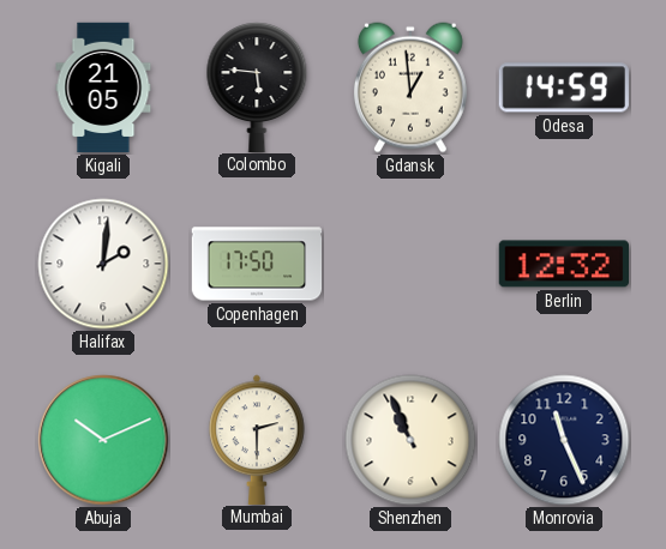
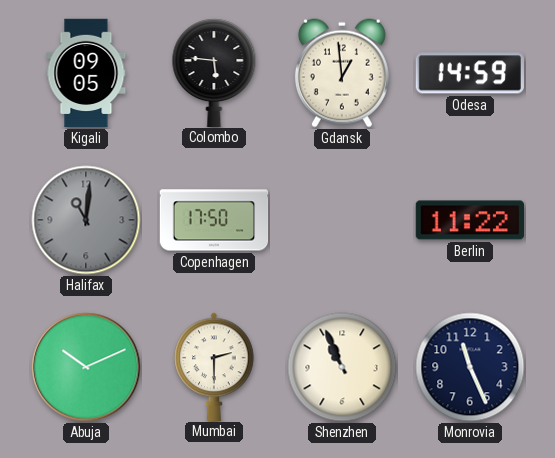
Kigali: 21:05 -> 09:05 (86, 73)
Halifax: 2:01 -> 11:01 (86, 220)
Halifax dial: white -> grey (86, 220)
Berlin: 12:32 -> 11:22 (469, 220)
